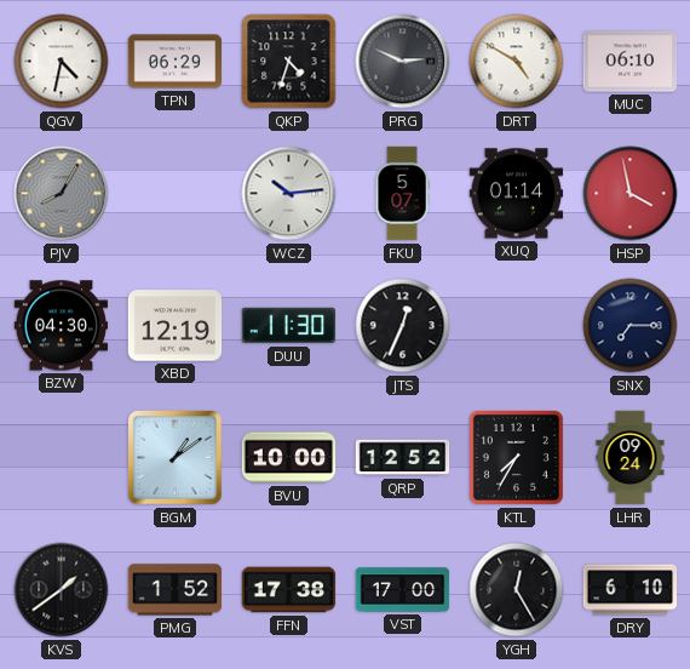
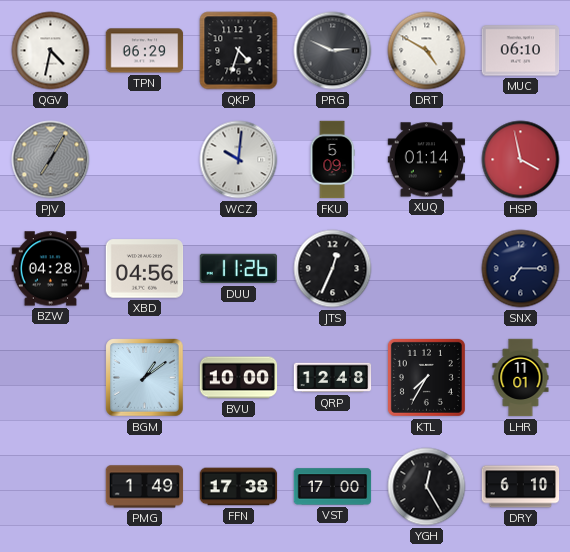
PJV: 8:05 -> 7:05 (51, 160)
WCZ: 10:14 -> 10:01 (239, 160)
FKU: 5:07 -> 5:09 (332, 160)
BZW: 04:30 -> 04:28 (51, 269)
XBD: 12:19 -> 04:56 (145, 269)
DUU: 11:30 -> 11:26 (239, 269)
QRP: 12:52 -> 12:48 (333, 378)
LHR: 09:24 -> 11:01 (521, 378)
KVS: 1:39 -> none (62, 590)
PMG: 1:52 -> 1:49 (145, 487)
